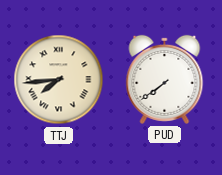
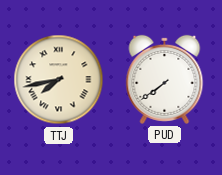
TTJ: 7:44 -> 7:43 (59, 80)
